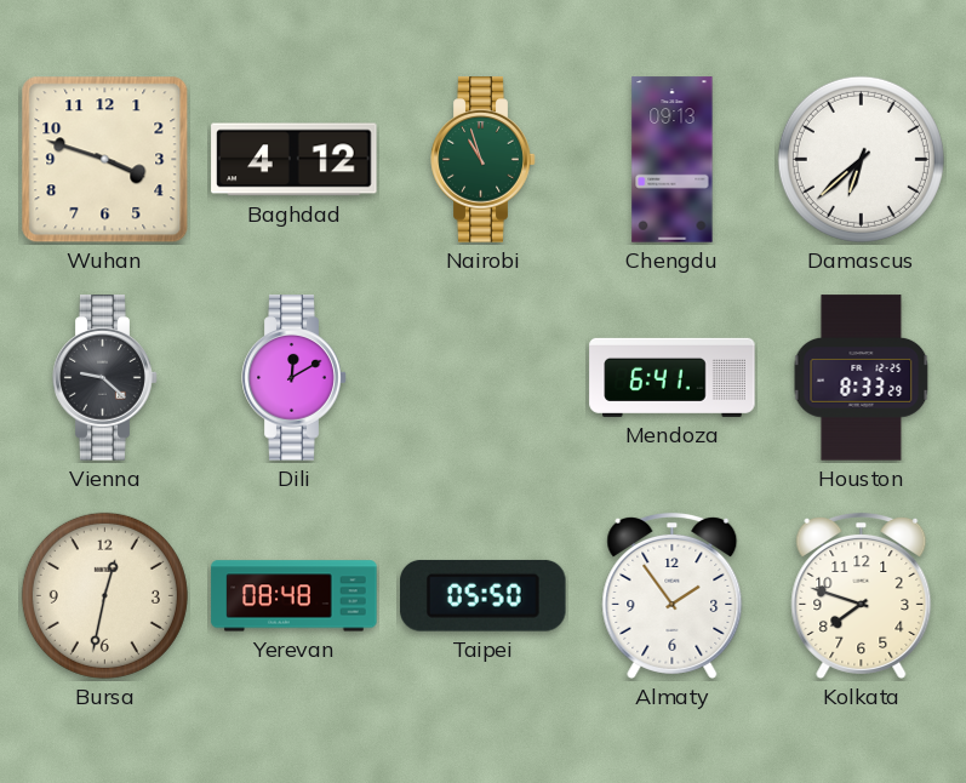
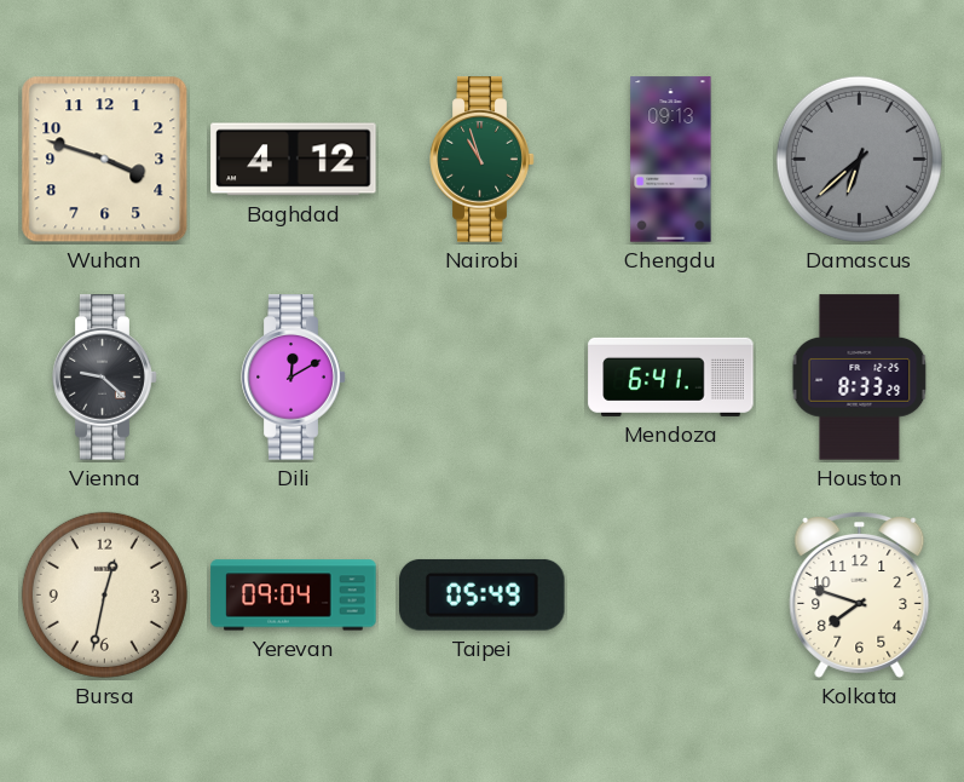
Damascus dial: white -> grey (859, 159)
Yerevan: 08:48 -> 09:04 (294, 596)
Taipei: 05:50 -> 05:49 (483, 594)
Almaty: 1:54 -> none (673, 595)
